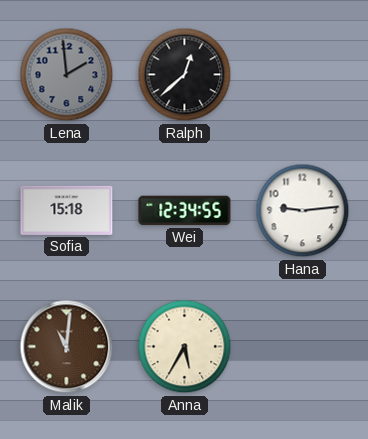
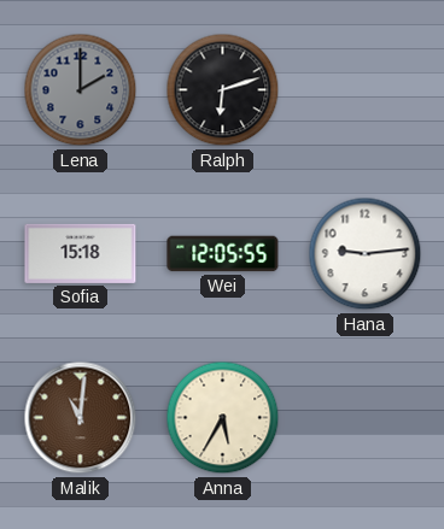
Lena: 1:59 -> 2:00 (81, 90)
Ralph: 12:38 -> 6:12 (223, 90)
Wei: 12:34 -> 12:05 (223, 254)
